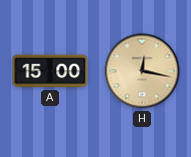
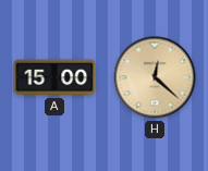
H: 12:17 -> 12:22 (155, 77)
